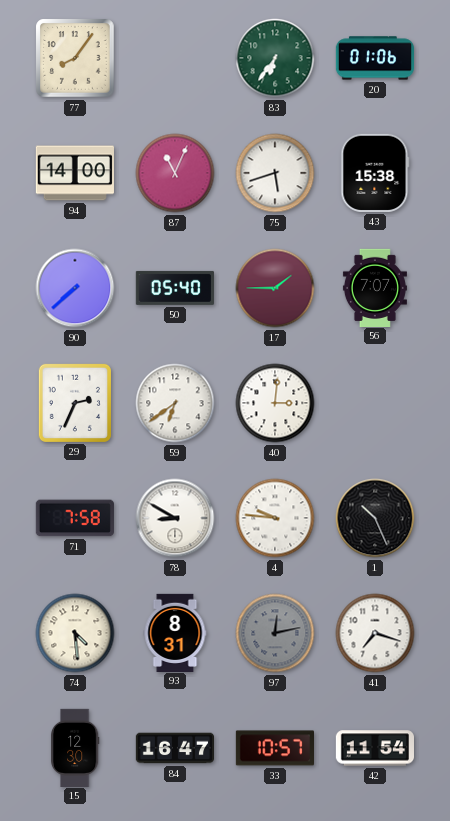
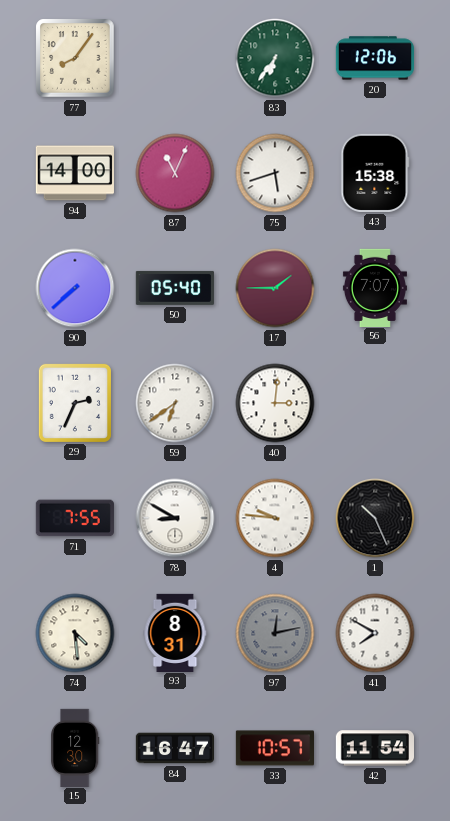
20: 01:06 -> 12:06 (374, 58)
71: 7:58 -> 7:55 (75, 518)
41: 7:18 -> 7:50 (375, 633)
